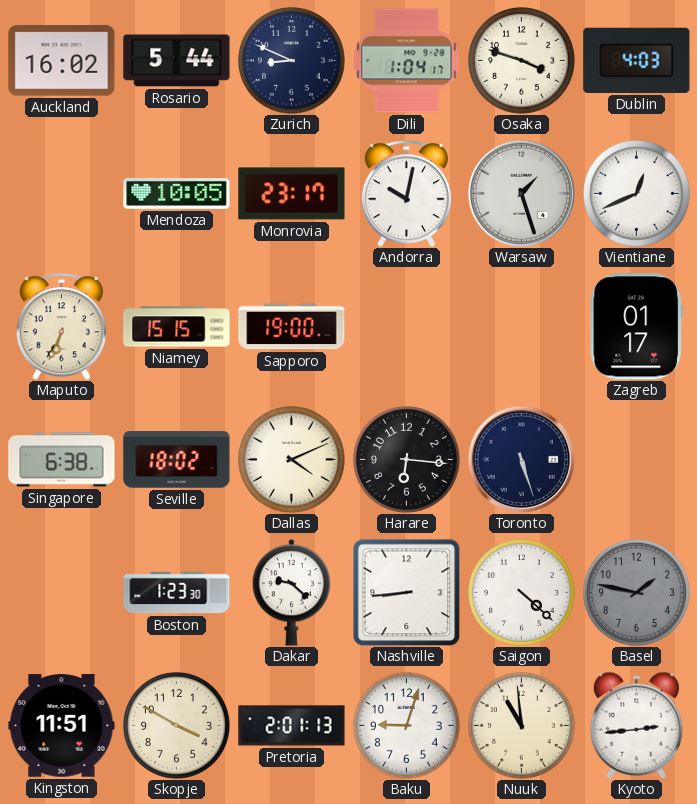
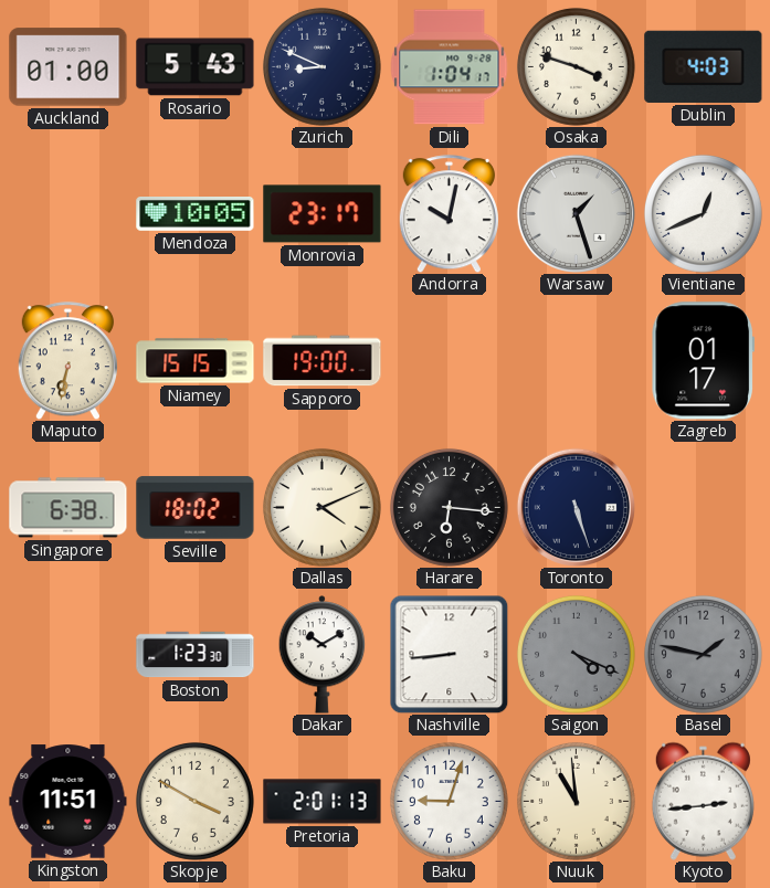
Auckland: 16:02 -> 01:00 (68, 67)
Rosario: 5:44 -> 5:43 (196, 67)
Maputo: 6:34 -> 6:32 (67, 361)
Dakar: 9:22 -> 10:10 (323, 655)
Saigon: 4:22 -> 4:19 (576, 654)
Saigon dial: white -> grey (576, 654)
